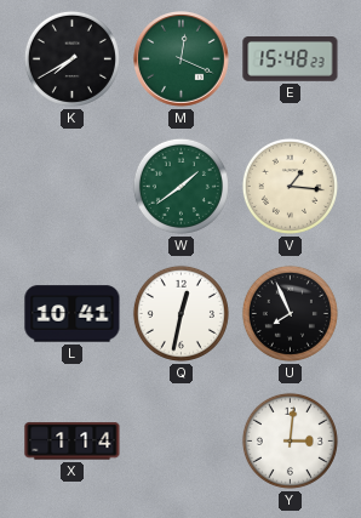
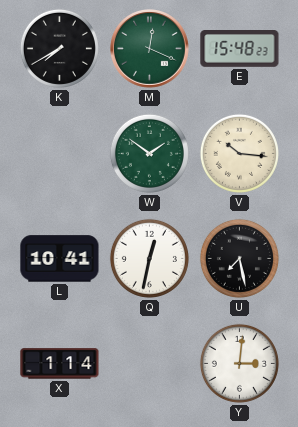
W: 1:39 -> 1:51 (149, 153)
V: 1:16 -> 10:16 (239, 153)
U: 7:56 -> 7:28 (239, 258)
